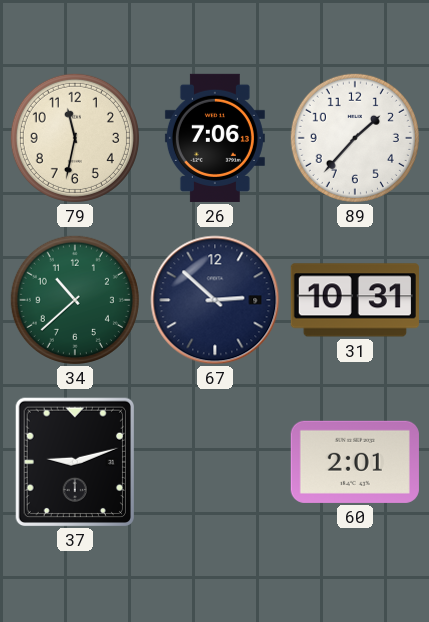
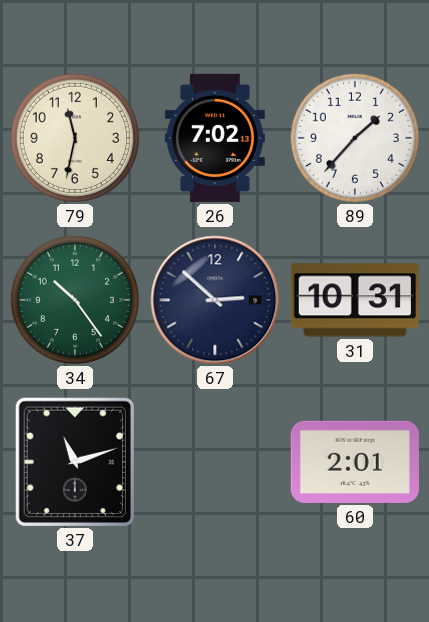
26: 7:06 -> 7:02 (215, 138)
34: 10:38 -> 10:24 (75, 300)
37: 9:12 -> 11:12 (74, 462)
